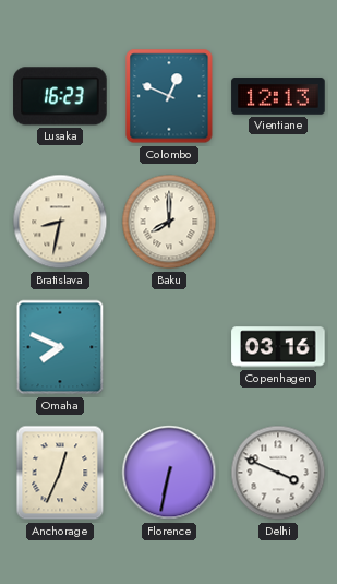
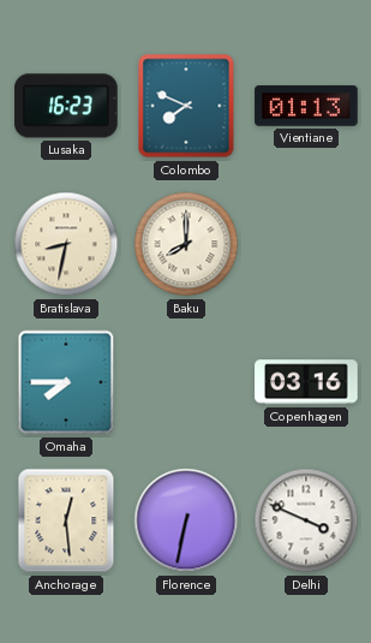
Colombo: 12:49 -> 7:49 (186, 106)
Vientiane: 12:13 -> 01:13 (306, 106)
Omaha: 7:49 -> 7:45 (66, 382)
Anchorage: 12:34 -> 12:29 (66, 520)
